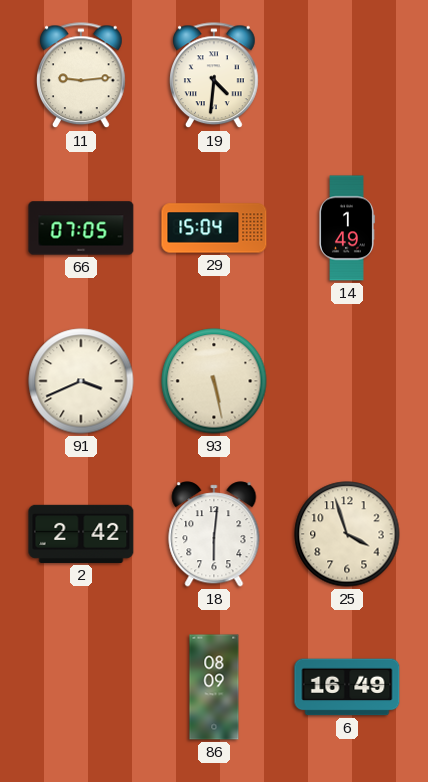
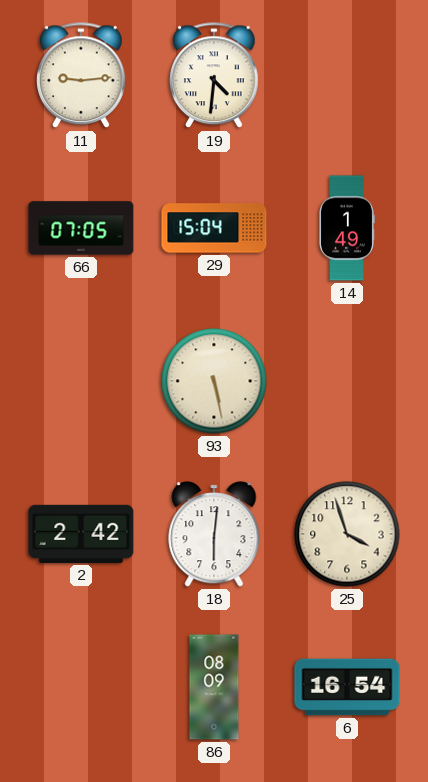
91: 3:41 -> none (81, 381)
6: 16:49 -> 16:54 (347, 687)
